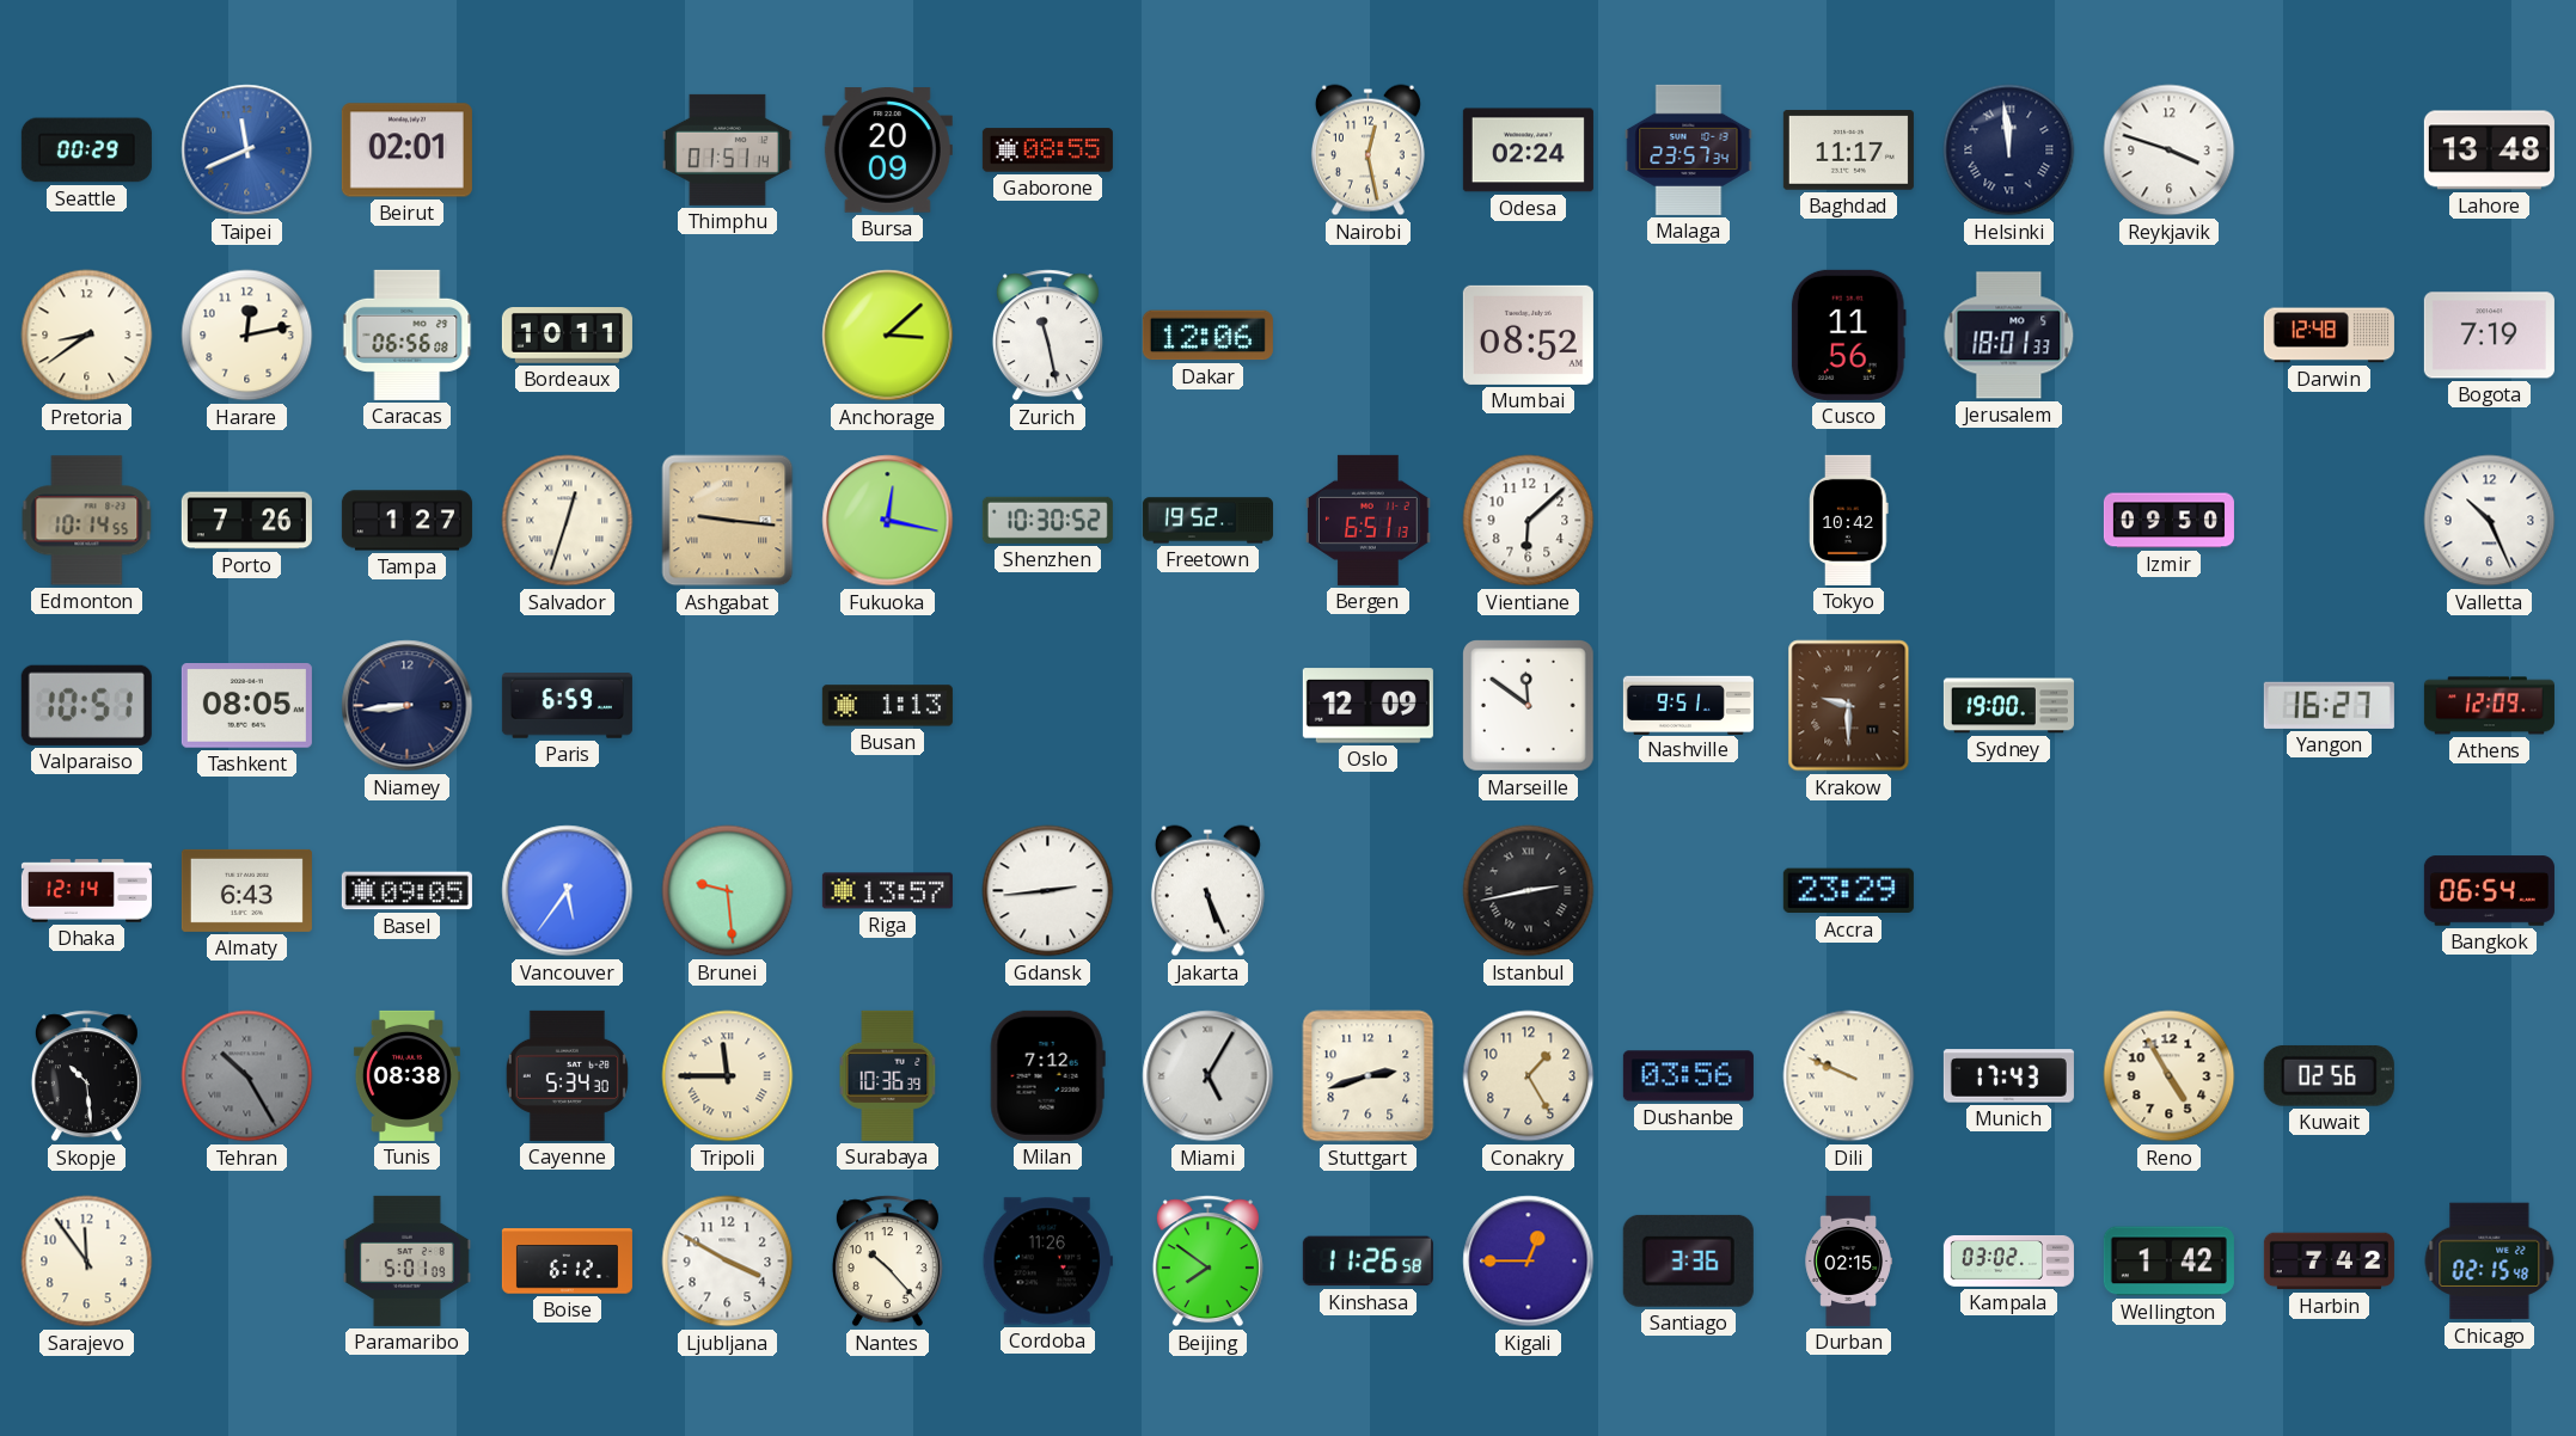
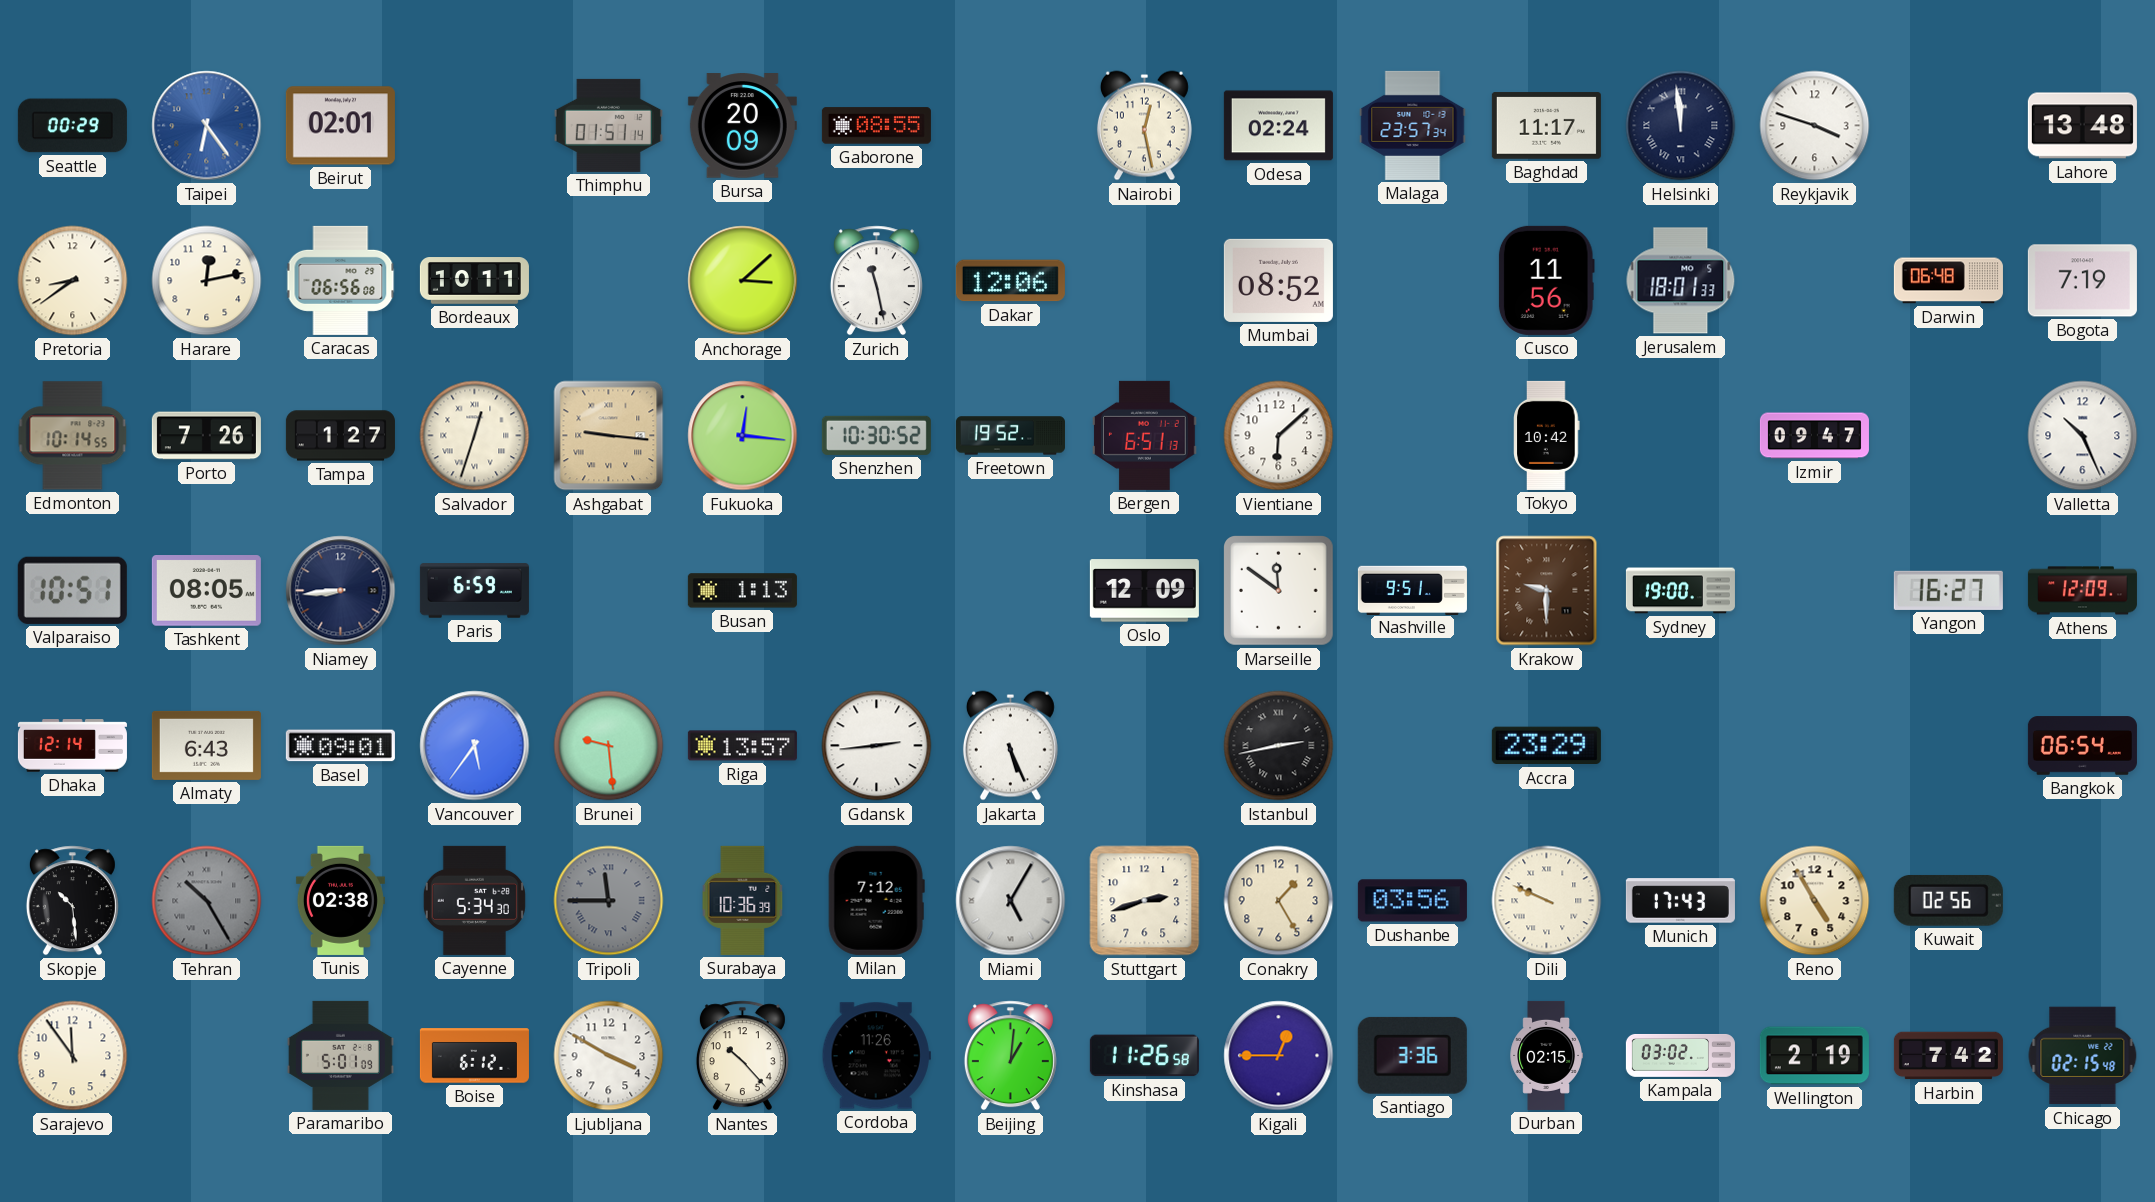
Taipei: 11:41 -> 6:24 (207, 126)
Darwin: 12:48 -> 06:48 (1948, 281)
Fukuoka: 12:17 -> 12:16 (743, 436)
Izmir: 09:50 -> 09:47 (1814, 436)
Basel: 09:05 -> 09:01 (340, 746)
Tunis: 08:38 -> 02:38 (340, 900)
Tripoli dial: cream -> grey (609, 901)
Beijing: 7:51 -> 1:01 (1010, 1056)
Wellington: 1:42 -> 2:19 (1814, 1056)
